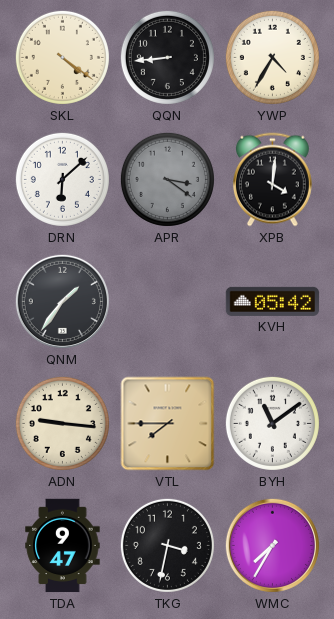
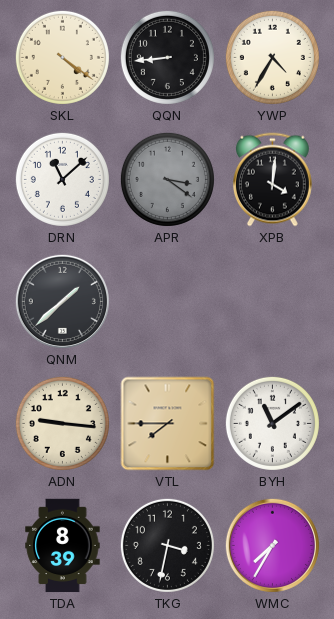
DRN: 6:08 -> 11:08 (62, 179)
QNM: 1:36 -> 1:38 (62, 301)
KVH: 05:42 -> none (273, 301)
TDA: 9:47 -> 8:39 (63, 546)
